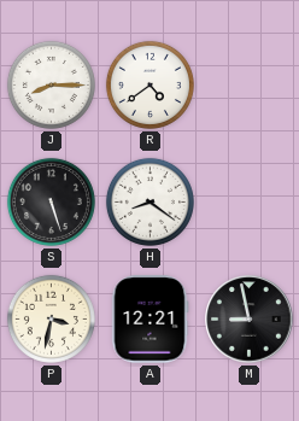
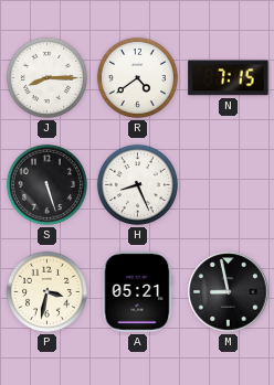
N: none -> 7:15 (229, 78)
H: 8:21 -> 8:26 (137, 184)
A: 12:21 -> 05:21 (137, 292)
